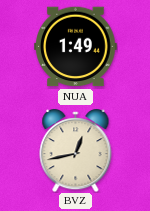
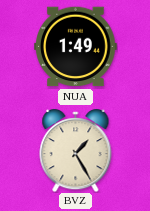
BVZ: 12:43 -> 1:25 (76, 151)
